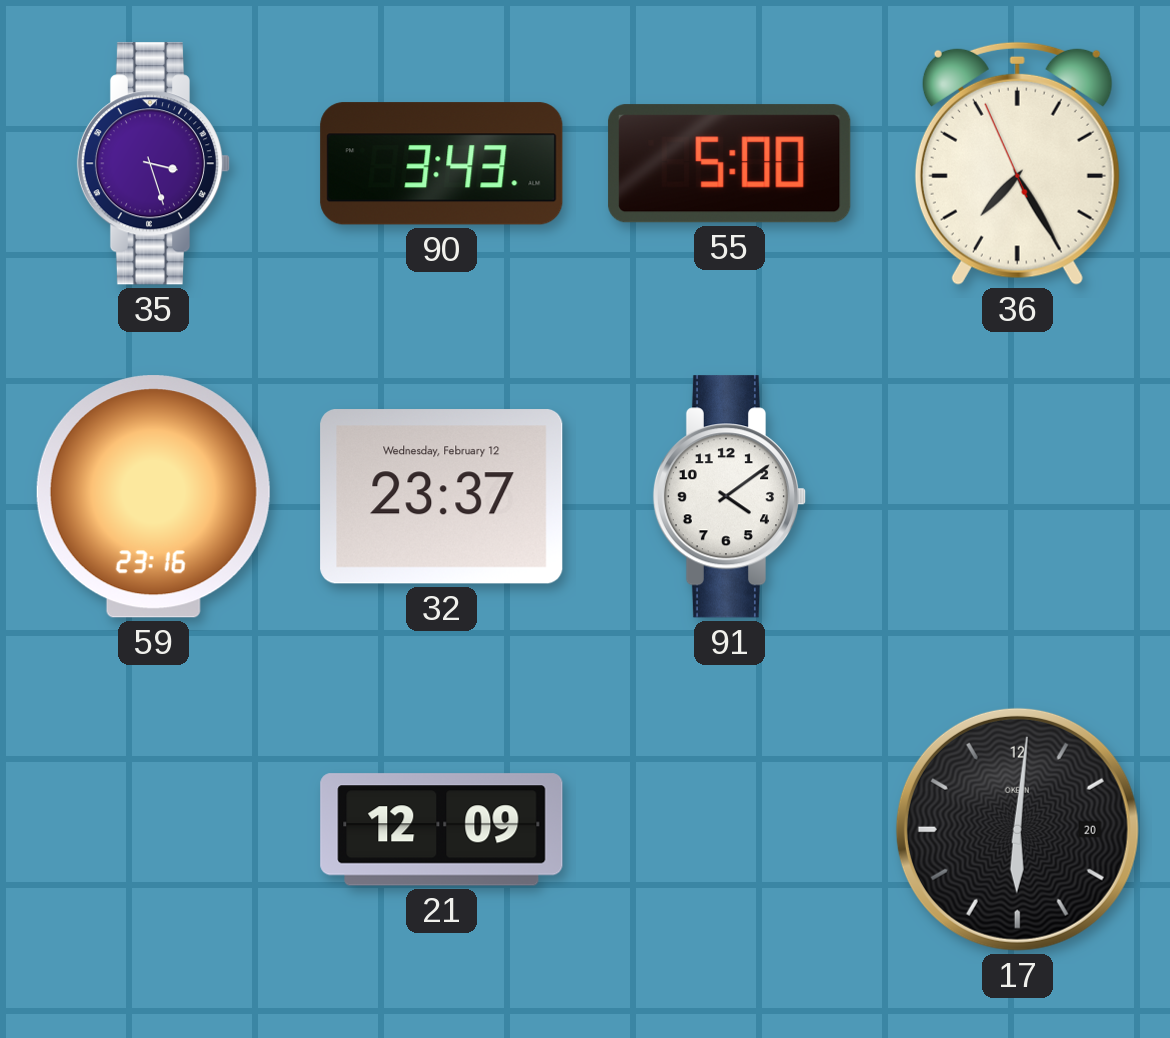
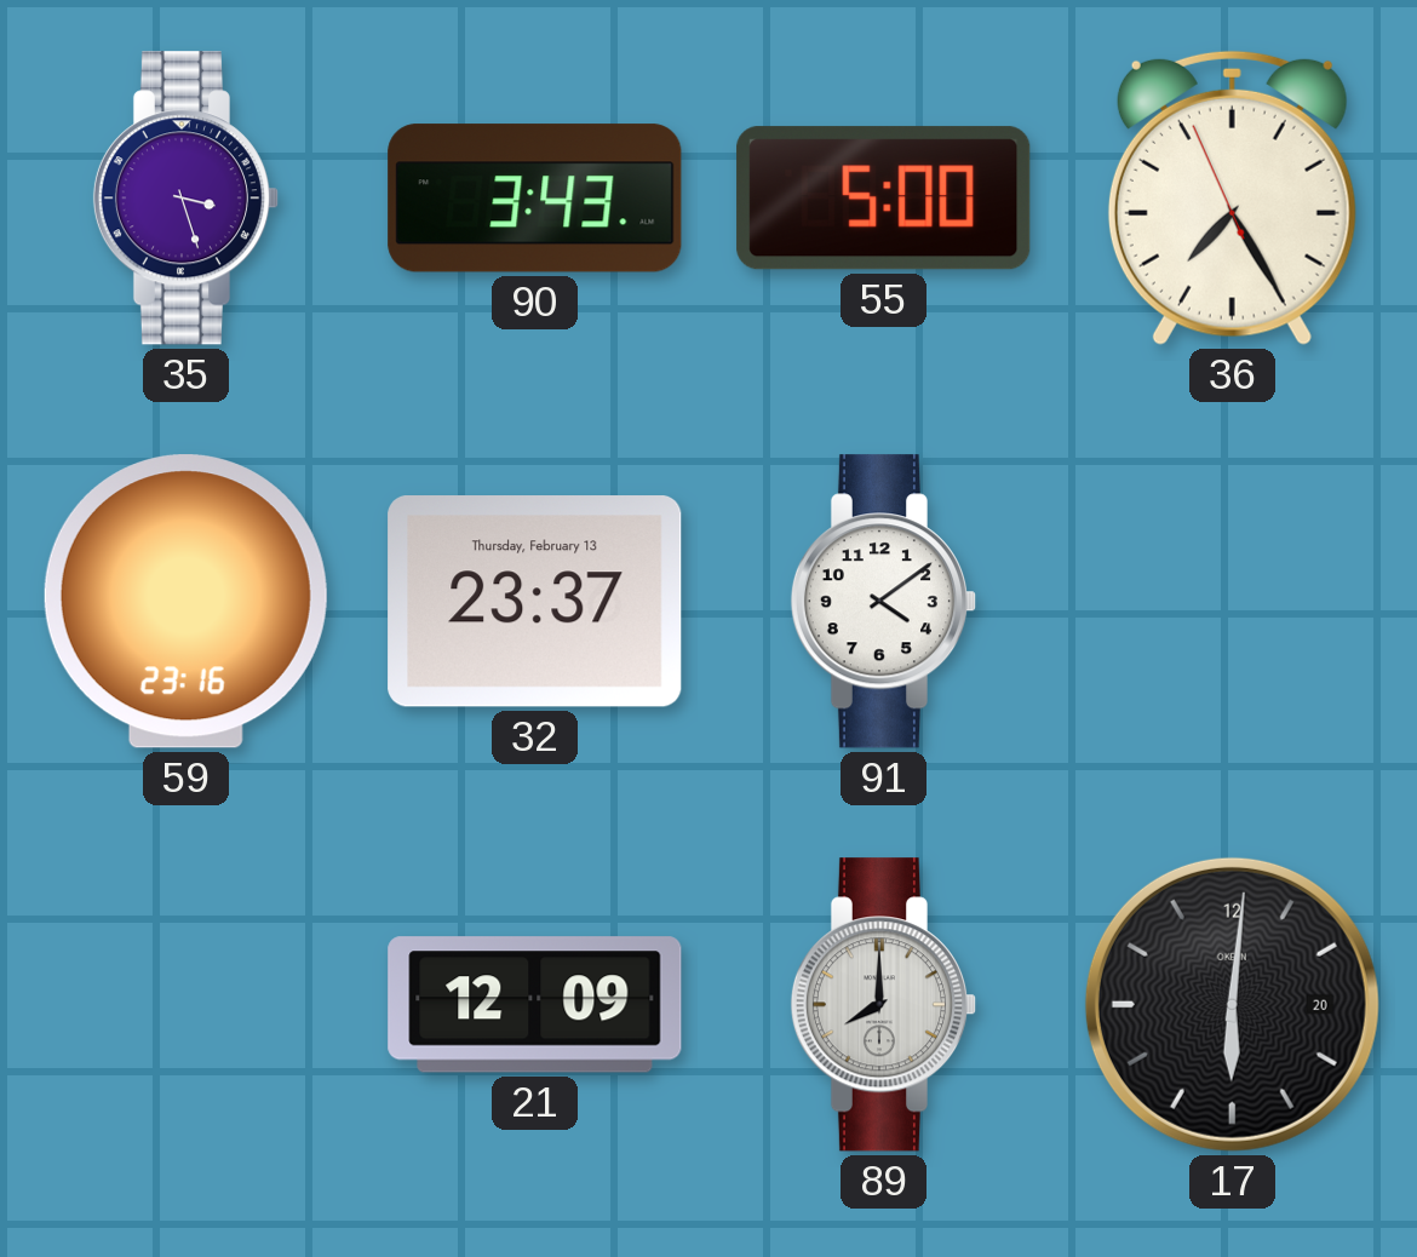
32 date: Wednesday, February 12 -> Thursday, February 13 (535, 602)
89: none -> 8:00 (884, 1005)
